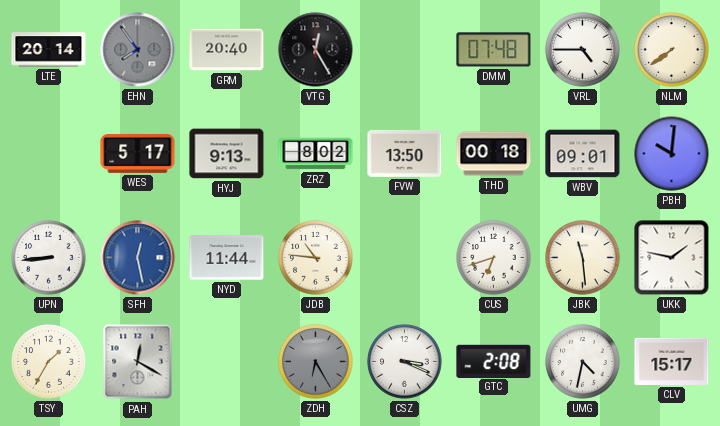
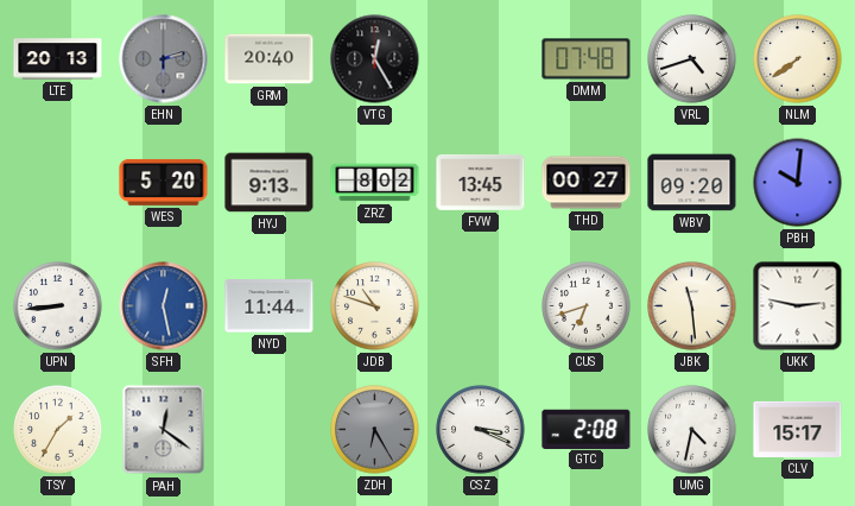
LTE: 20:14 -> 20:13 (58, 59)
EHN: 7:54 -> 2:30 (164, 59)
VRL: 4:45 -> 4:42 (692, 59)
WES: 5:17 -> 5:20 (164, 182)
FVW: 13:50 -> 13:45 (481, 182)
THD: 00:18 -> 00:27 (587, 183)
WBV: 09:01 -> 09:20 (692, 183)
JDB: 10:46 -> 10:48 (375, 306)
UKK: 1:47 -> 2:47 (798, 306)
PAH: 12:20 -> 12:21 (164, 430)
